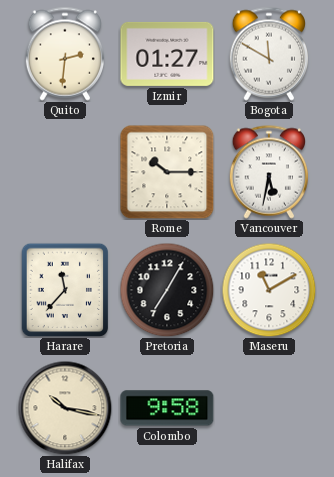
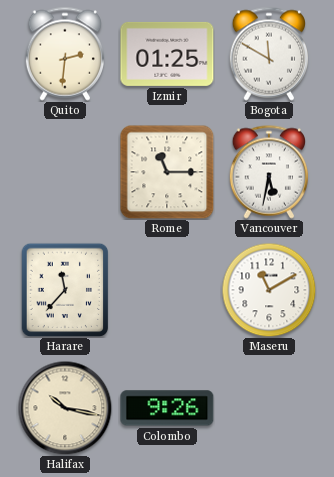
Izmir: 01:27 -> 01:25 (167, 54)
Rome: 10:15 -> 11:15 (167, 172)
Pretoria: 7:05 -> none (167, 290)
Colombo: 9:58 -> 9:26 (167, 408)
